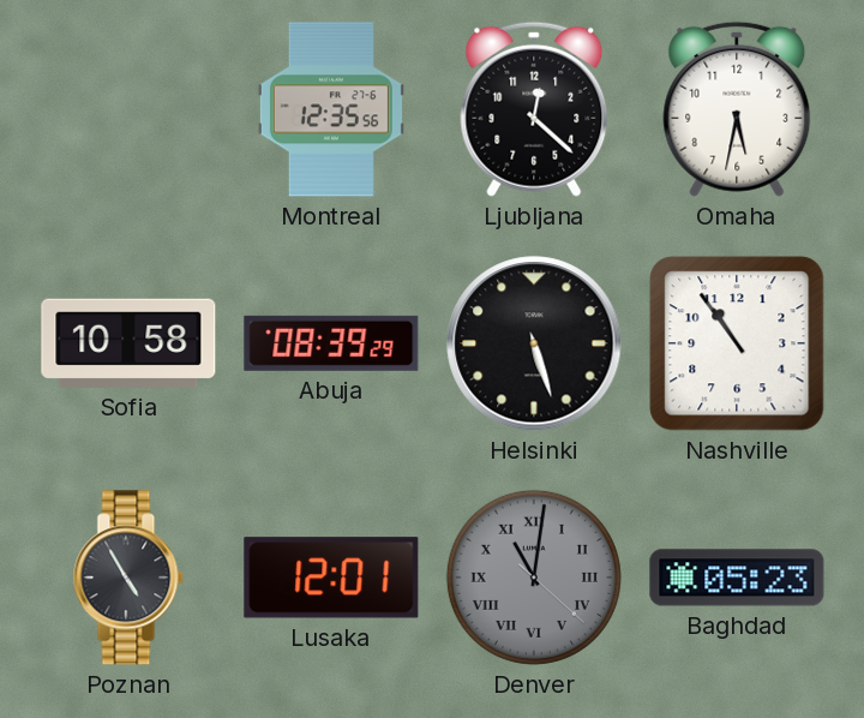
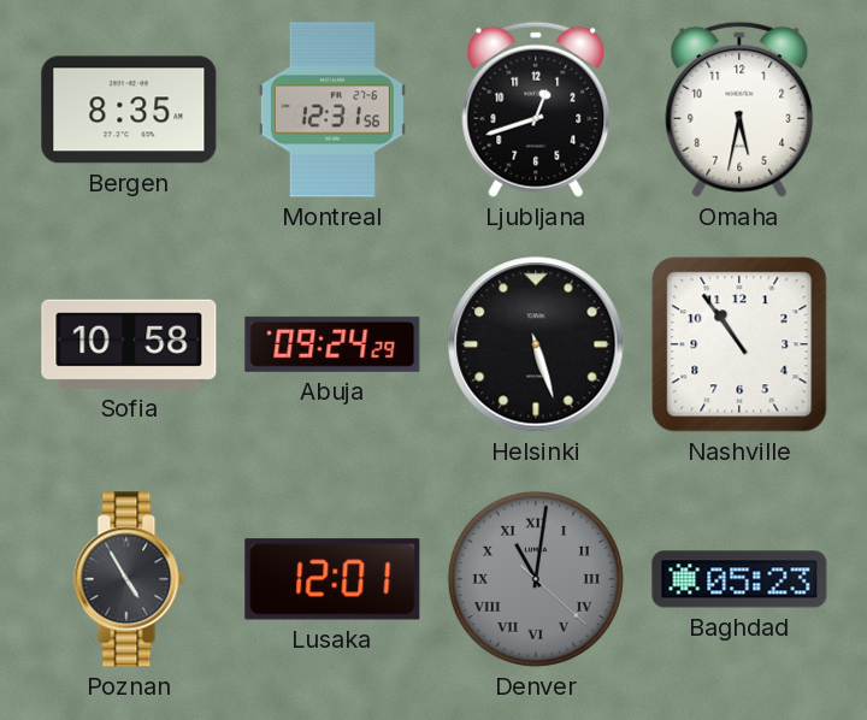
Bergen: none -> 8:35 (129, 110)
Montreal: 12:35 -> 12:31 (332, 110)
Ljubljana: 12:22 -> 12:42 (536, 110)
Abuja: 08:39 -> 09:24 (332, 344)
